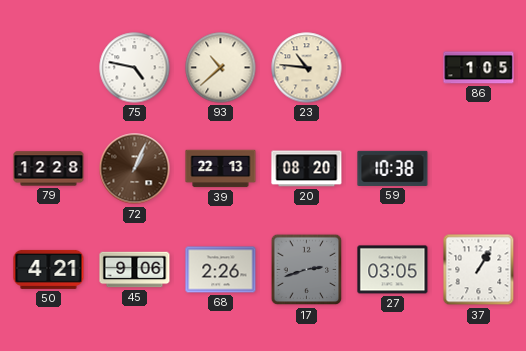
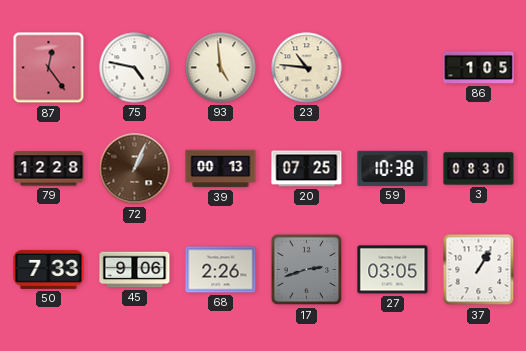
87: none -> 12:24 (49, 68)
93: 10:38 -> 4:59 (221, 68)
39: 22:13 -> 00:13 (221, 169)
20: 08:20 -> 07:25 (307, 169)
3: none -> 08:30 (479, 169)
50: 4:21 -> 7:33 (49, 269)
